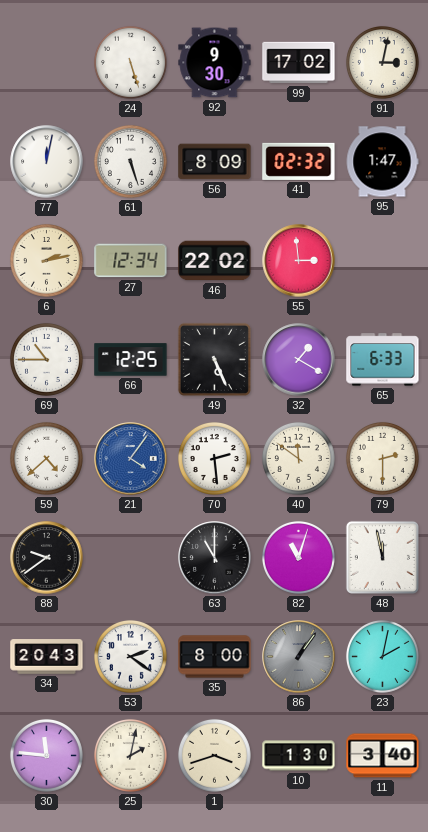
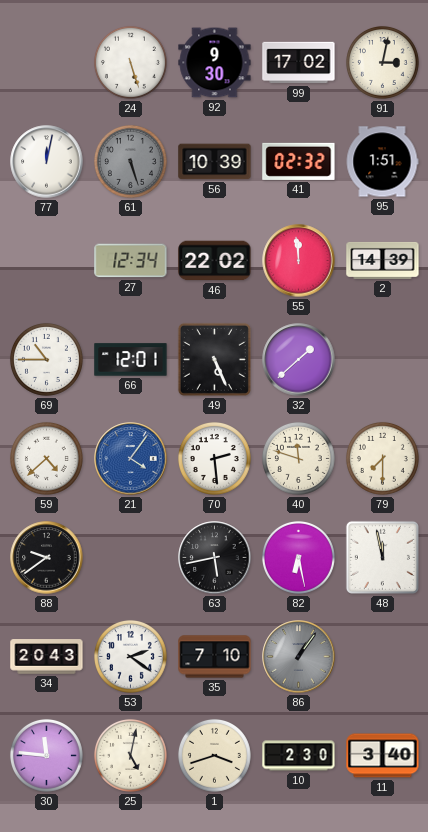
61 dial: white -> grey (130, 161)
56: 8:09 -> 10:39 (215, 162)
95: 1:47 -> 1:51 (382, 162)
6: 2:13 -> none (46, 260)
55: 2:59 -> 11:59 (299, 261)
2: none -> 14:39 (383, 260)
66: 12:25 -> 12:01 (131, 360)
32: 1:20 -> 1:38 (299, 360)
65: 6:33 -> none (383, 360)
40: 11:51 -> 11:48 (298, 458)
79: 2:30 -> 7:30 (382, 458)
63: 11:00 -> 5:43 (215, 558)
82: 11:03 -> 6:28 (298, 557)
35: 8:00 -> 7:10 (215, 657)
23: 2:02 -> none (382, 656)
25: 2:02 -> 5:02 (130, 755)
10: 1:30 -> 2:30 (299, 756)
